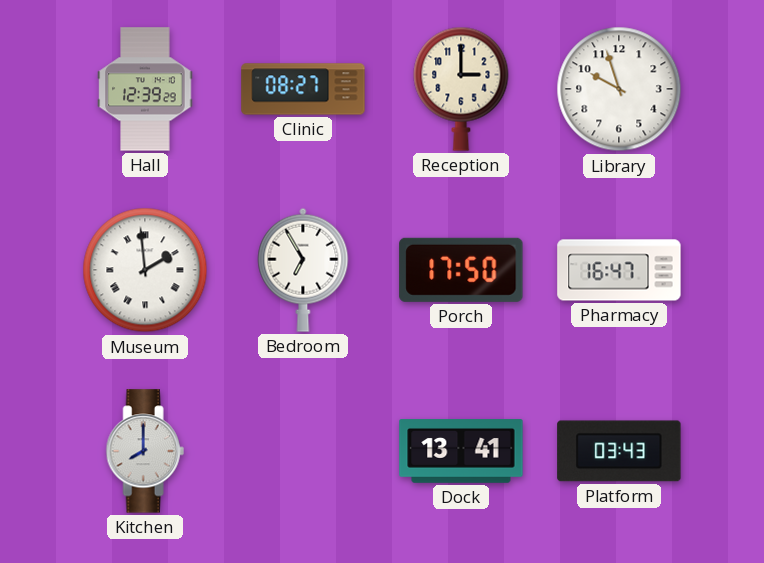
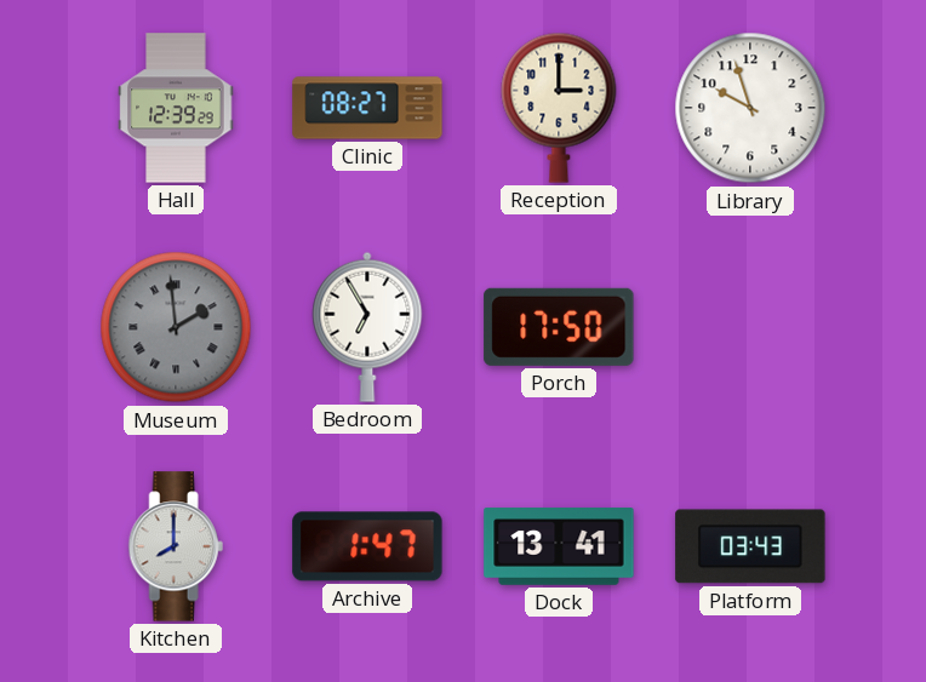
Museum dial: white -> grey (176, 327)
Pharmacy: 16:47 -> none (619, 270)
Archive: none -> 1:47 (367, 546)
